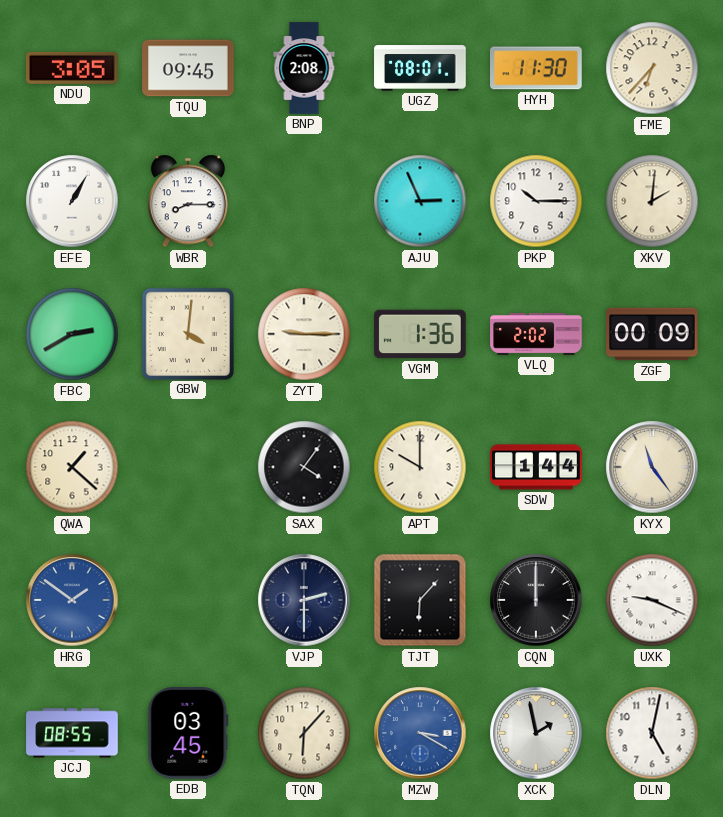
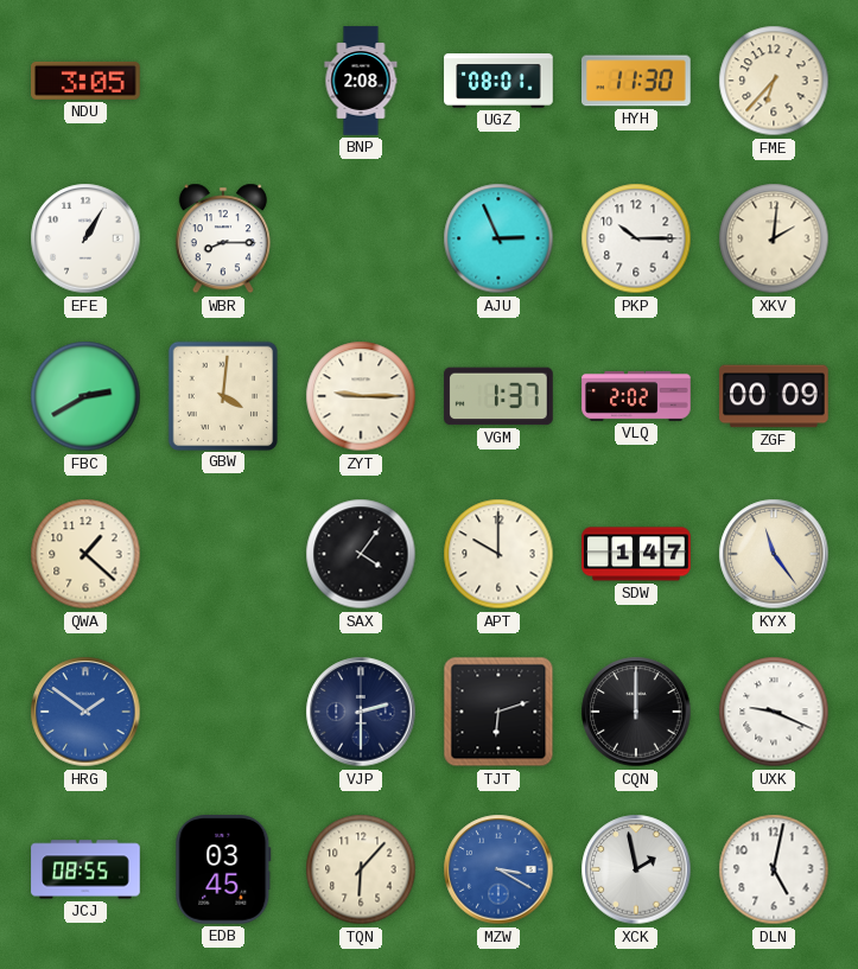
TQU: 09:45 -> none (188, 68)
VGM: 1:36 -> 1:37 (498, 396)
SDW: 1:44 -> 1:47 (636, 554)
TJT: 6:07 -> 6:12 (498, 712)
